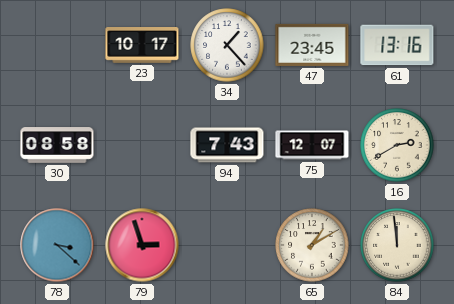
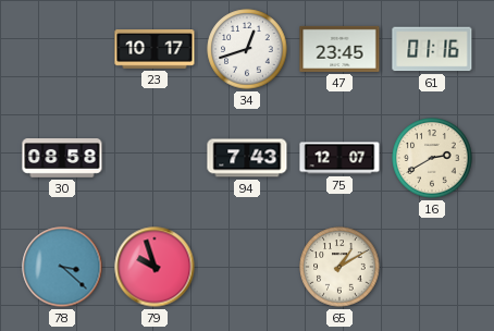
34: 1:23 -> 12:42 (247, 49)
61: 13:16 -> 01:16 (432, 49)
79: 2:57 -> 9:57 (155, 267)
84: 11:59 -> none (397, 245)
